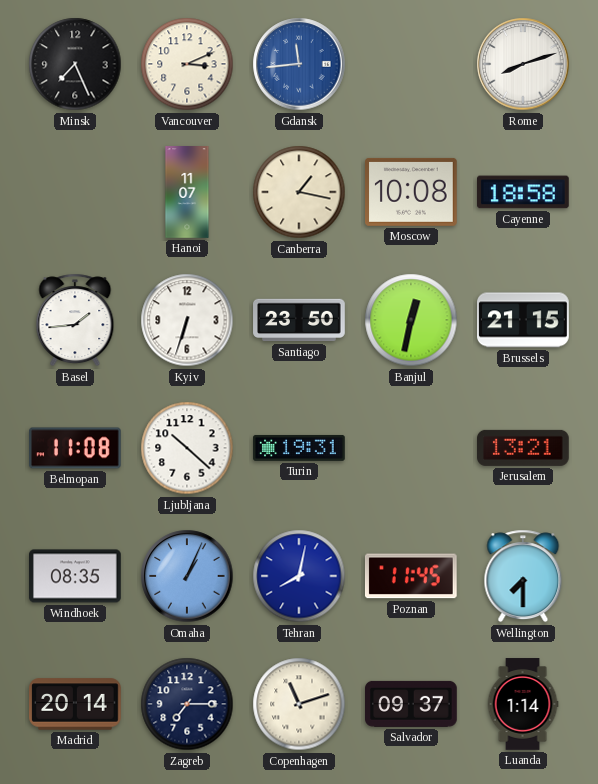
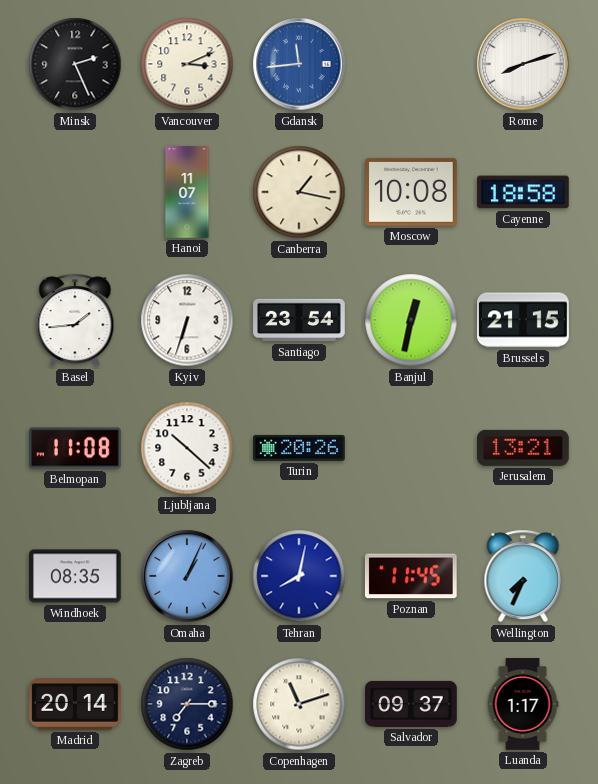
Minsk: 7:26 -> 2:26 (75, 64)
Santiago: 23:50 -> 23:54 (299, 320)
Turin: 19:31 -> 20:26 (299, 448)
Wellington: 7:30 -> 7:34 (523, 576)
Luanda: 1:14 -> 1:17 (523, 704)
